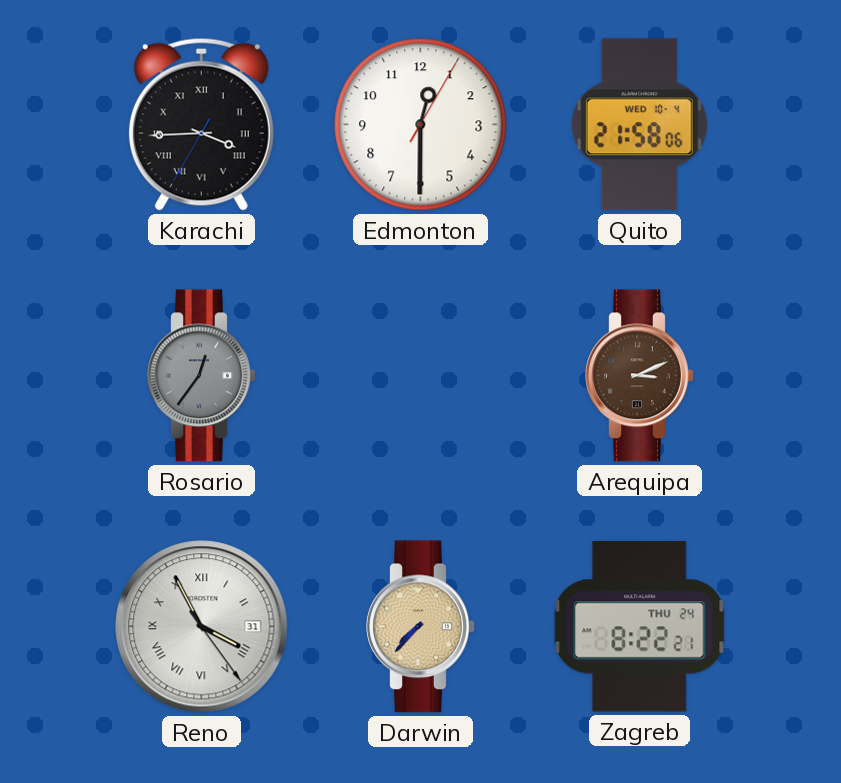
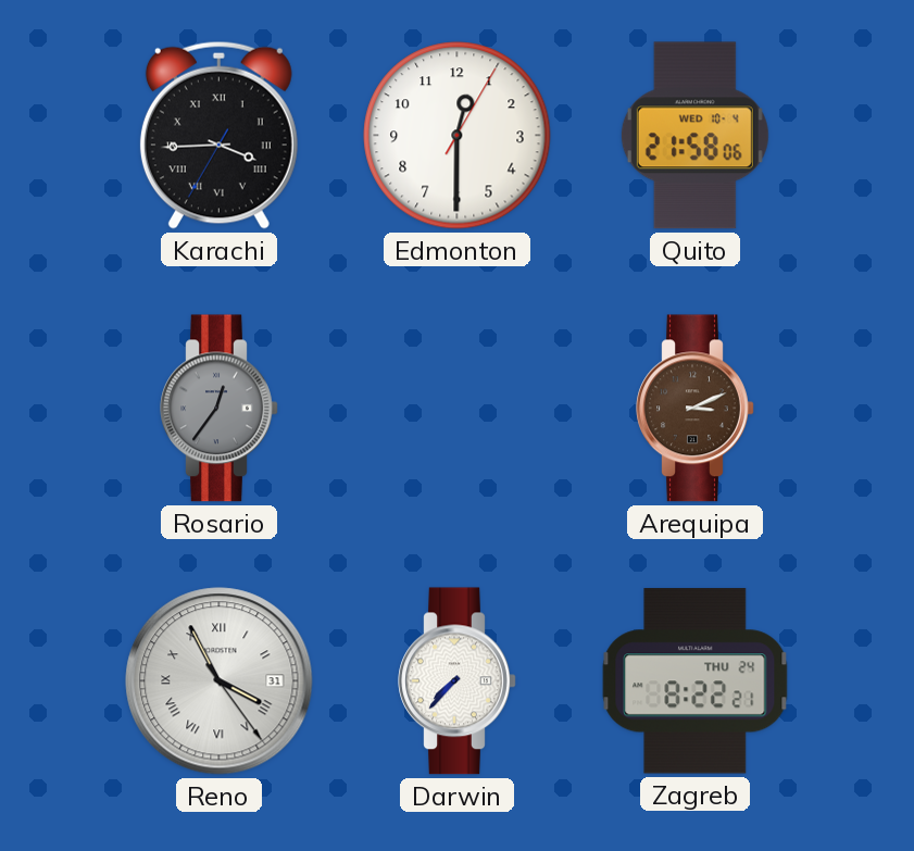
Darwin dial: champagne -> white (458, 681)
